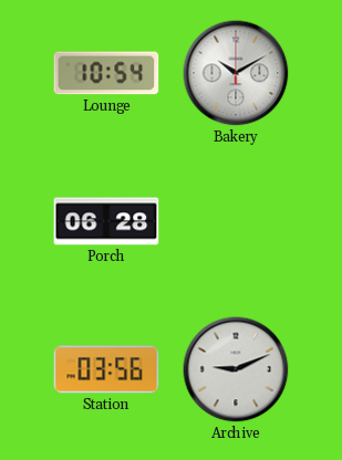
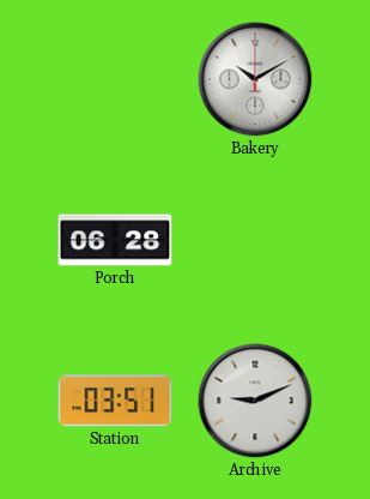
Lounge: 10:54 -> none (106, 73)
Station: 03:56 -> 03:51 (115, 401)
